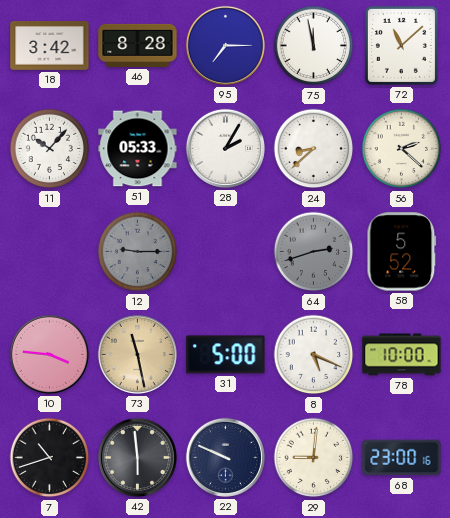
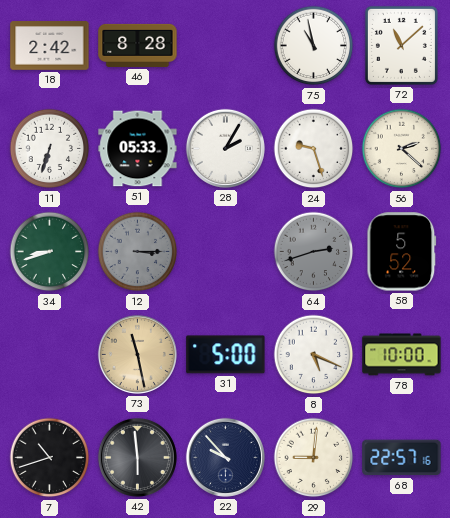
18: 3:42 -> 2:42 (50, 46)
95: 7:15 -> none (225, 45)
75: 11:58 -> 10:58 (314, 46)
11: 10:07 -> 6:33 (50, 149)
24: 8:38 -> 9:27 (314, 149)
34: none -> 8:42 (50, 252)
12: 9:15 -> 3:15 (138, 252)
10: 3:46 -> none (49, 354)
22: 9:49 -> 9:53 (225, 457)
68: 23:00 -> 22:57 (402, 458)
